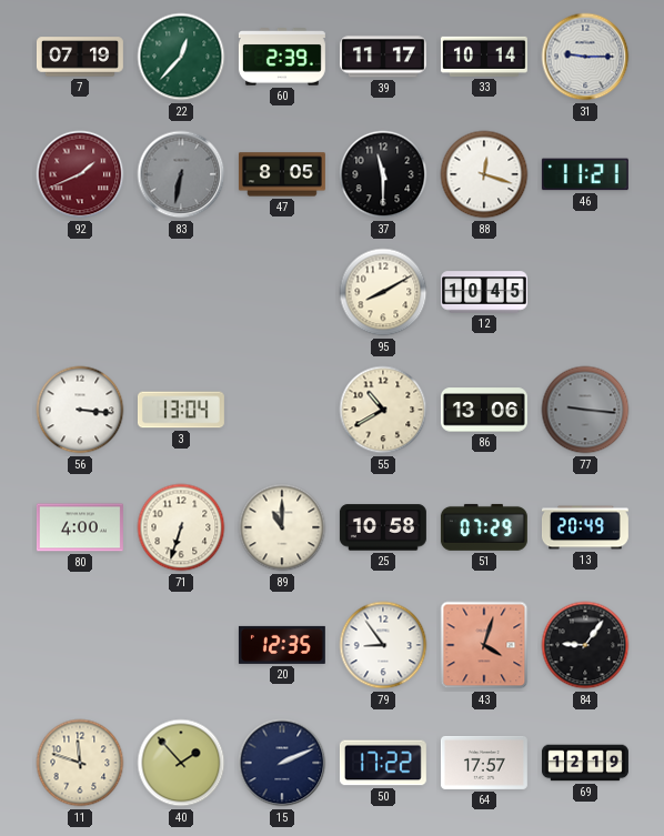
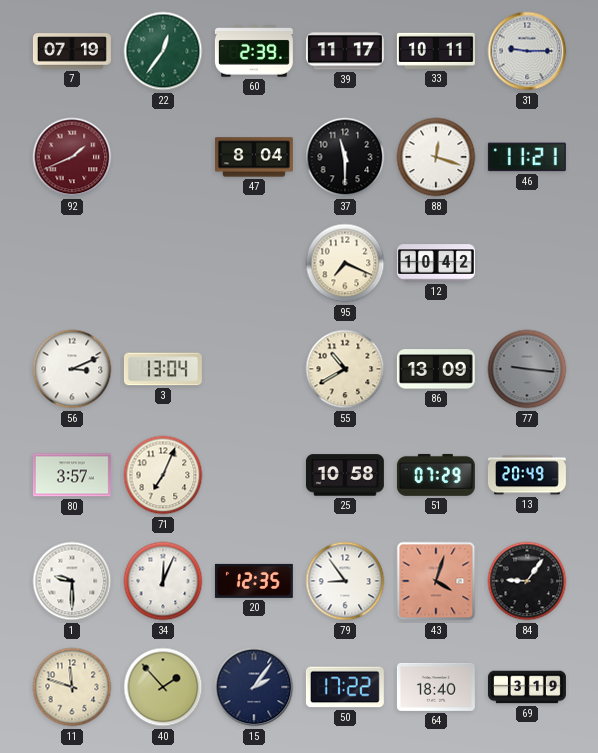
22: 12:37 -> 12:36 (163, 51)
33: 10:14 -> 10:11 (436, 51)
83: 6:32 -> none (181, 174)
47: 8:05 -> 8:04 (254, 157)
95: 8:10 -> 7:19 (345, 263)
12: 10:45 -> 10:42 (436, 263)
56: 3:16 -> 3:11 (72, 369)
86: 13:06 -> 13:09 (436, 369)
80: 4:00 -> 3:57 (72, 475)
71: 6:33 -> 7:04 (163, 475)
89: 11:00 -> none (282, 527)
1: none -> 9:30 (72, 581)
34: none -> 12:04 (163, 581)
15: 2:11 -> 2:06 (254, 687)
64: 17:57 -> 18:40 (436, 687)
69: 12:19 -> 3:19 (527, 687)
